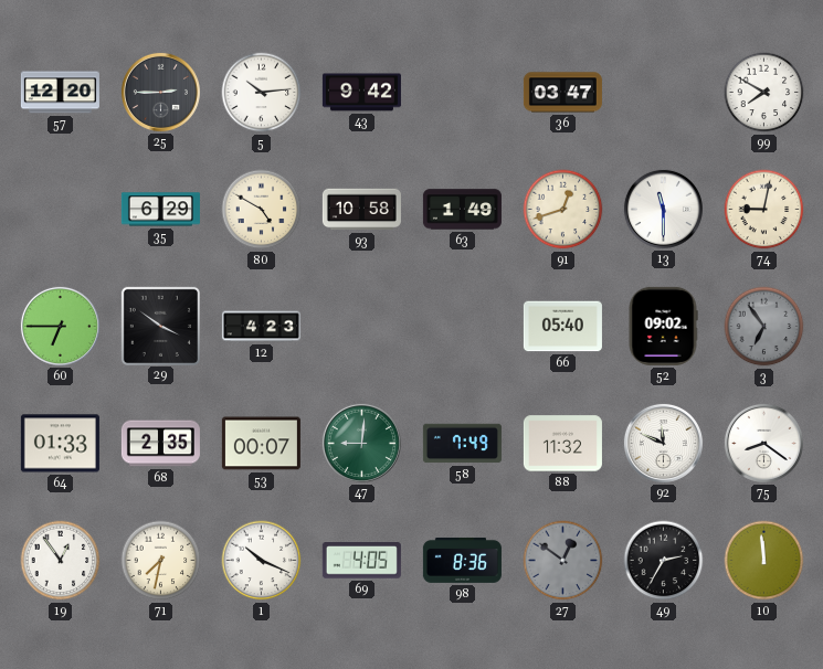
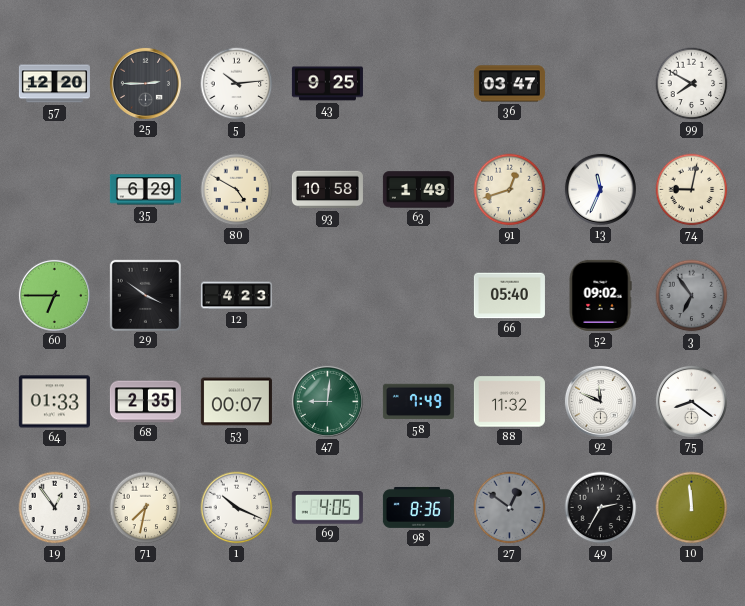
43: 9:42 -> 9:25 (327, 84)
13: 11:30 -> 11:34 (600, 189)
